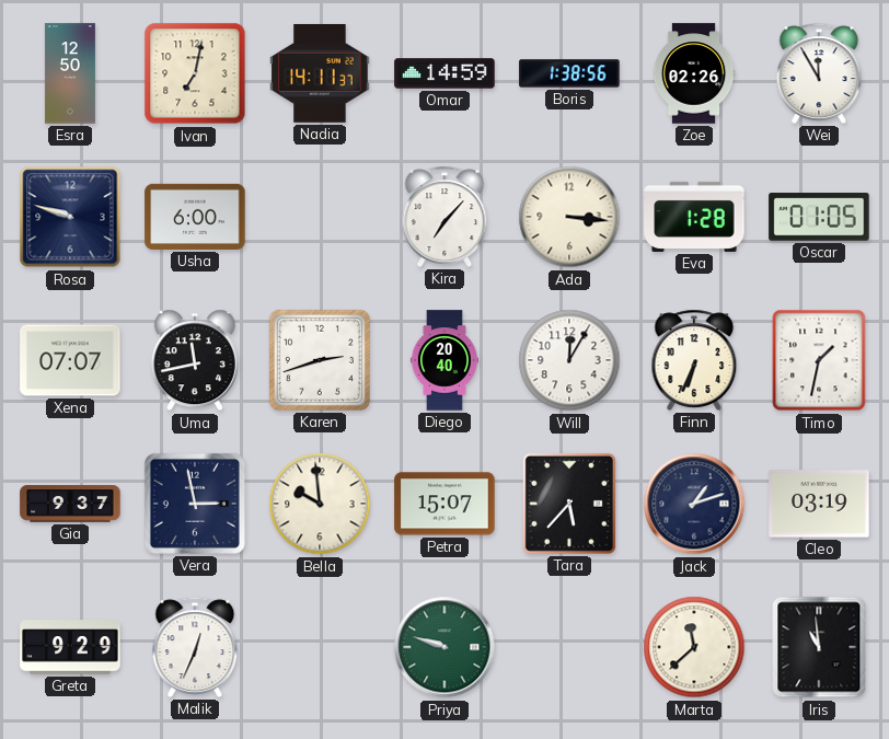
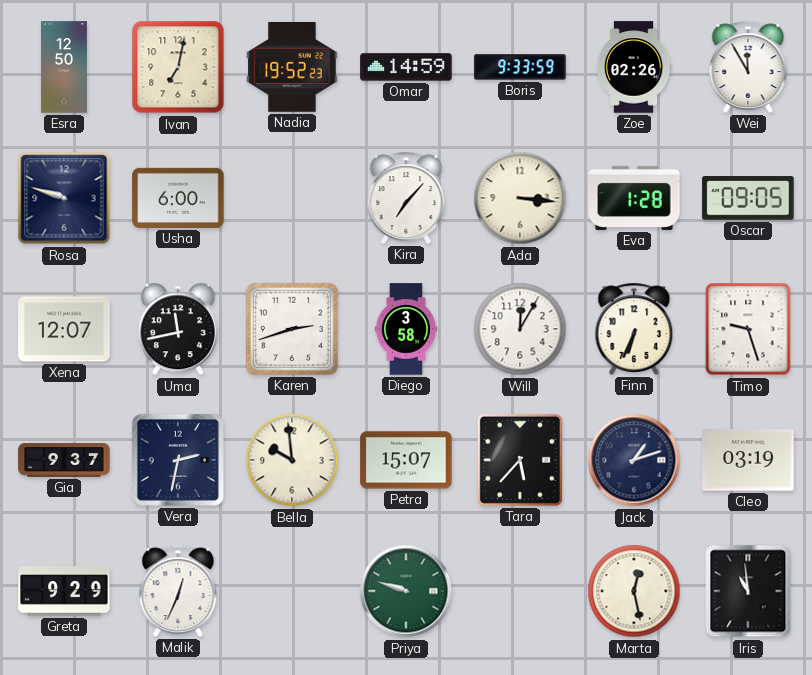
Nadia: 14:11 -> 19:52 (292, 67)
Boris: 1:38 -> 9:33 (520, 67)
Oscar: 01:05 -> 09:05 (748, 198)
Xena: 07:07 -> 12:07 (64, 329)
Diego: 20:40 -> 3:58 (406, 329)
Timo: 1:32 -> 9:27 (748, 329)
Vera: 2:58 -> 2:32 (178, 460)
Marta: 11:38 -> 12:28 (634, 591)
